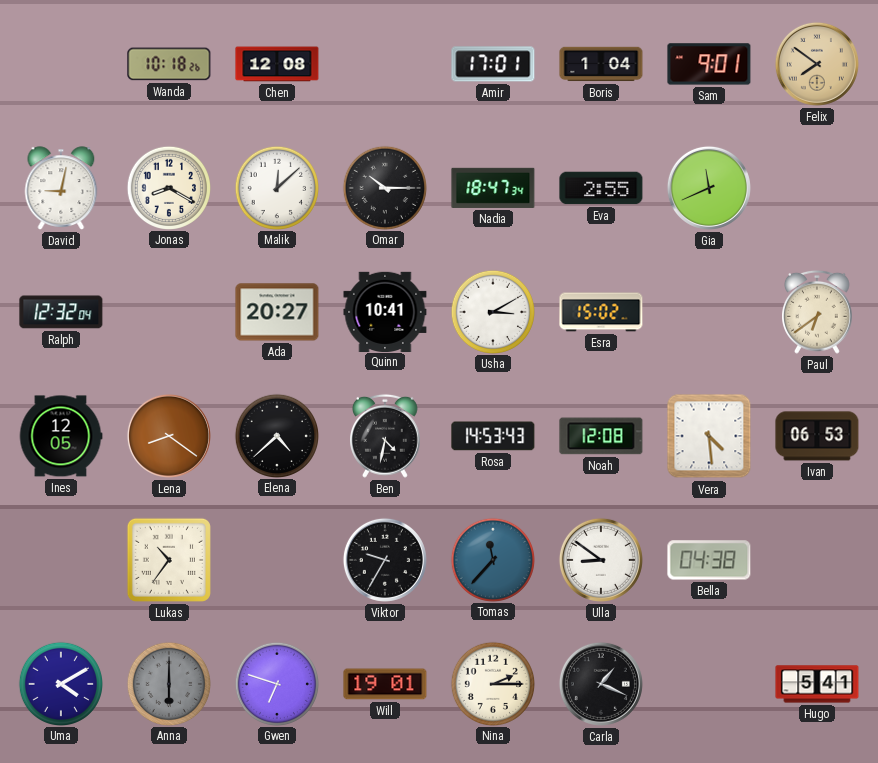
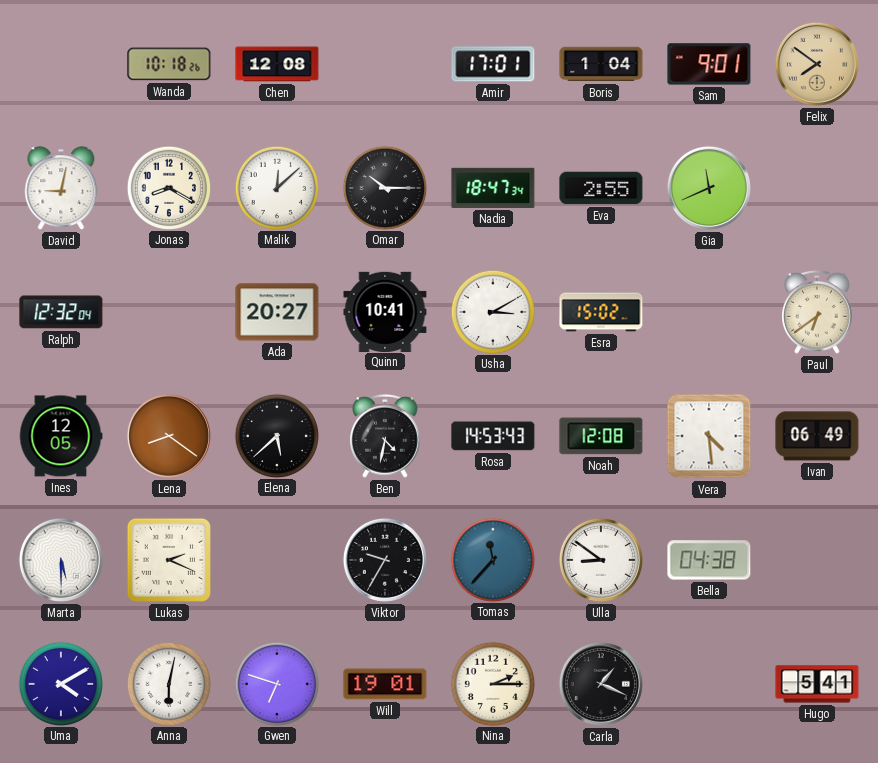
Elena: 4:38 -> 5:38 (276, 435)
Ivan: 06:53 -> 06:49 (817, 436)
Marta: none -> 5:30 (61, 560)
Lukas: 10:36 -> 2:19 (169, 560)
Anna: 6:00 -> 6:02 (168, 683)
Anna dial: grey -> white (168, 683)
